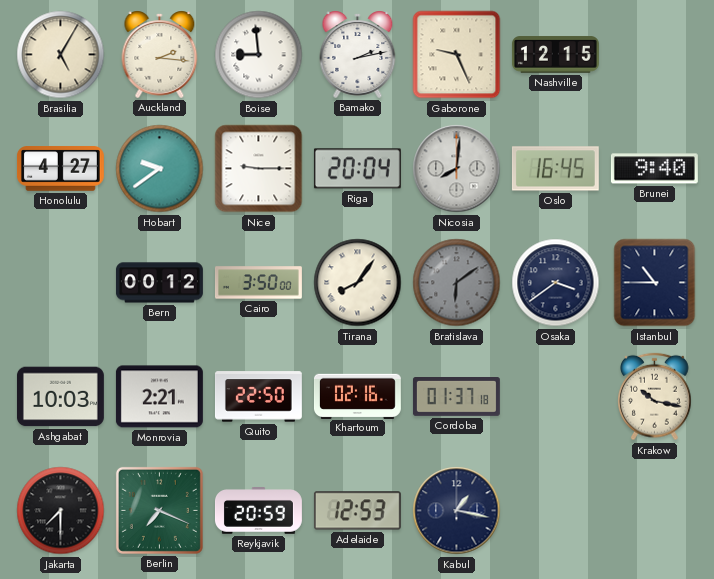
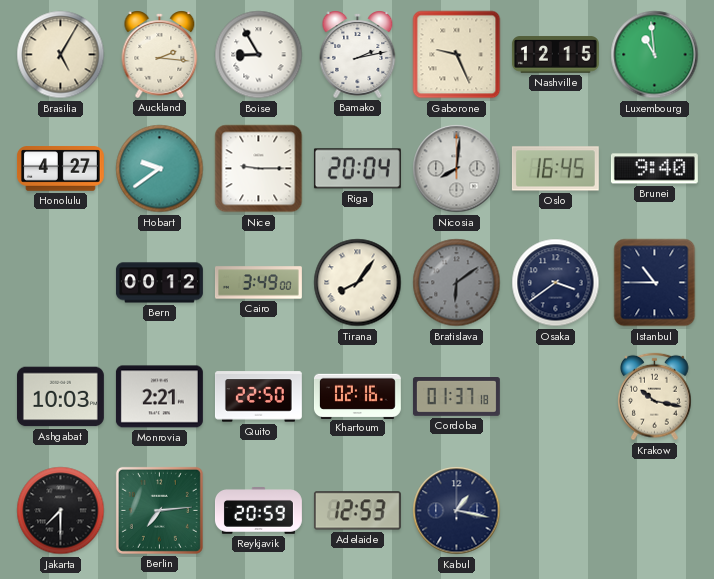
Boise: 8:59 -> 8:55 (259, 55)
Luxembourg: none -> 10:59 (655, 55)
Cairo: 3:50 -> 3:49 (258, 283)
Berlin: 7:19 -> 7:14 (159, 510)
